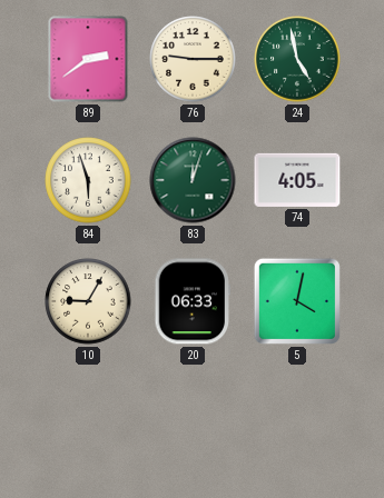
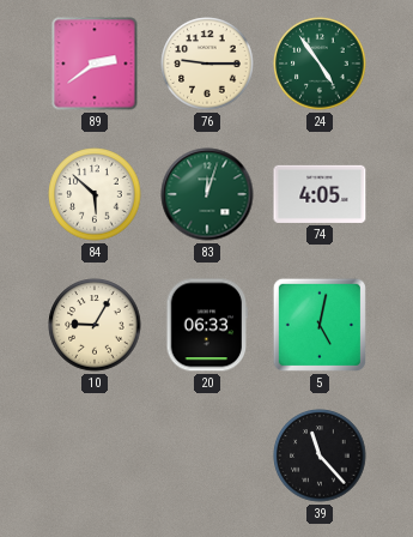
24: 4:58 -> 4:54 (320, 64)
84: 5:57 -> 5:52 (95, 194)
5: 4:02 -> 5:02 (320, 325)
39: none -> 11:23 (320, 455)
